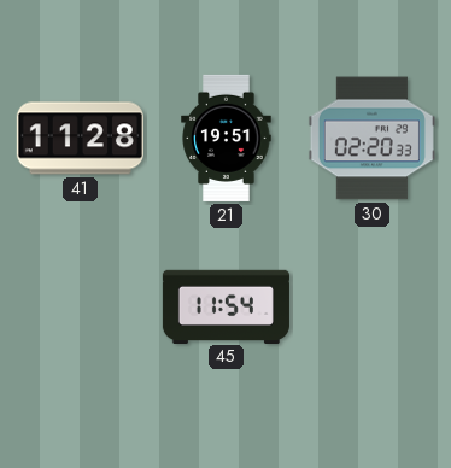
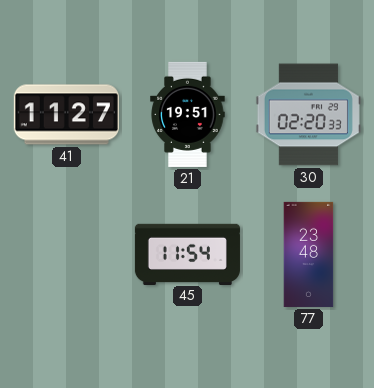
41: 11:28 -> 11:27 (66, 115)
77: none -> 23:48 (309, 254)
